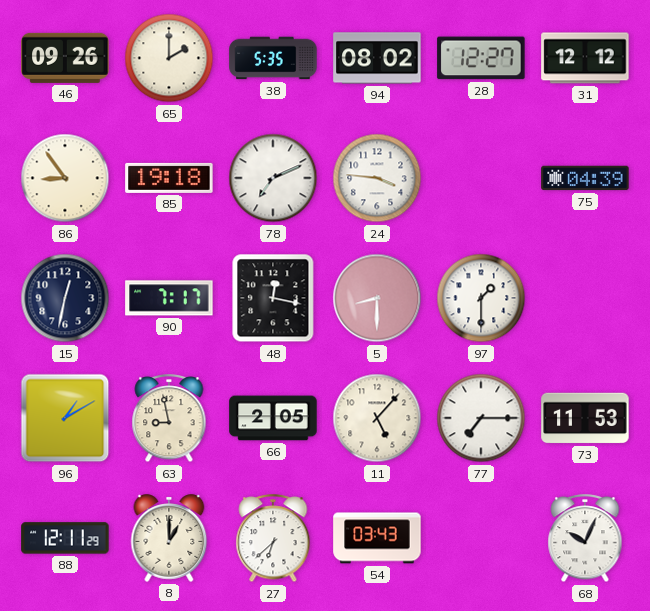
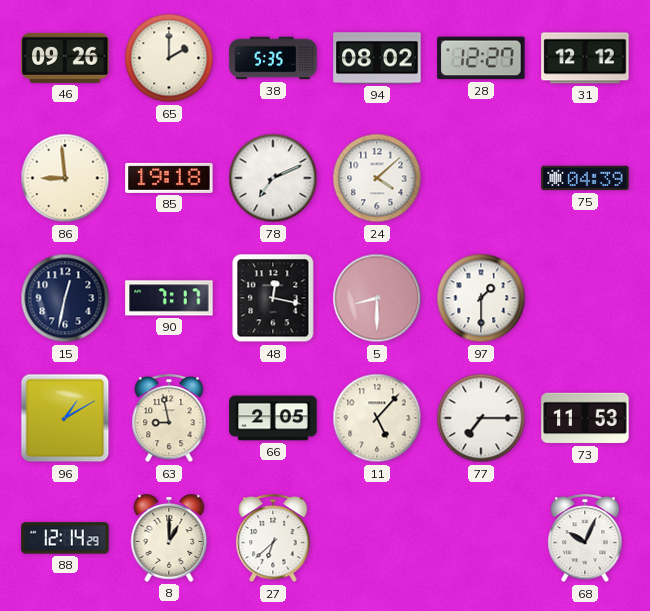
86: 8:54 -> 8:59 (65, 178)
24: 3:46 -> 4:08 (377, 178)
88: 12:11 -> 12:14 (65, 538)
54: 03:43 -> none (377, 538)
